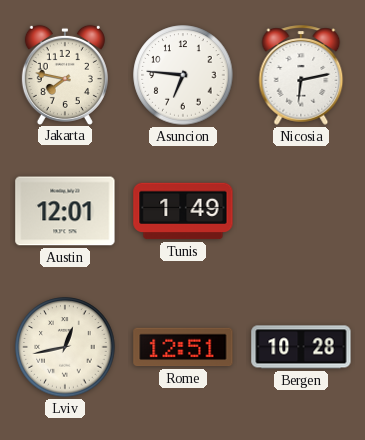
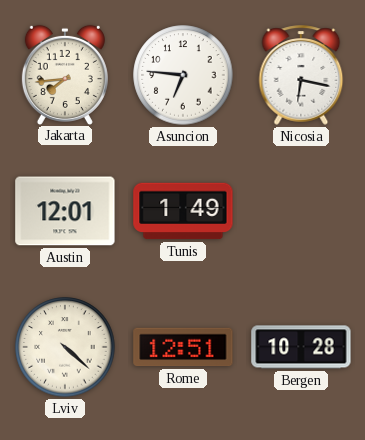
Jakarta: 7:47 -> 7:44 (65, 74)
Nicosia: 6:13 -> 6:17 (301, 75)
Lviv: 12:43 -> 4:22 (65, 347)
